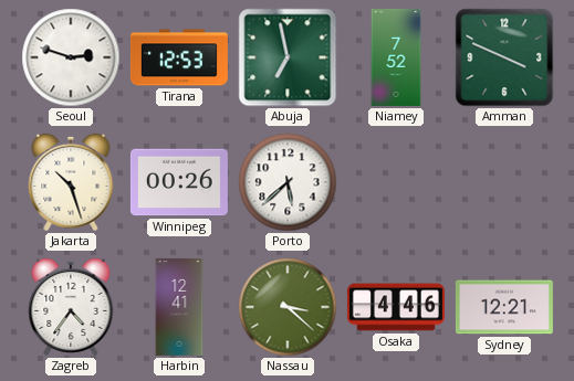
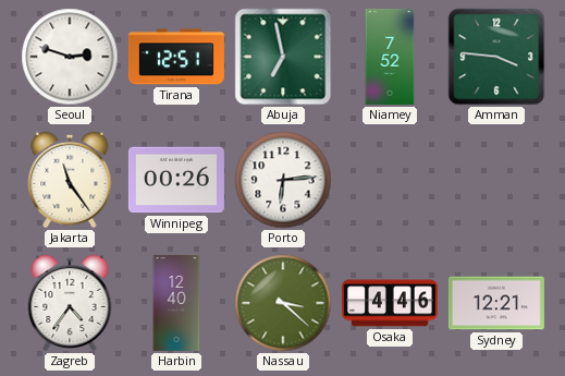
Tirana: 12:53 -> 12:51 (176, 57)
Amman: 3:49 -> 3:46 (496, 57)
Jakarta: 10:27 -> 11:24 (70, 180)
Porto: 5:38 -> 6:14 (283, 180)
Harbin: 12:41 -> 12:40 (176, 303)
